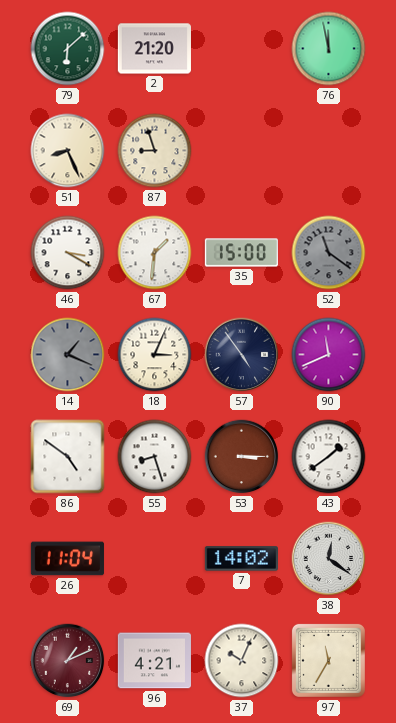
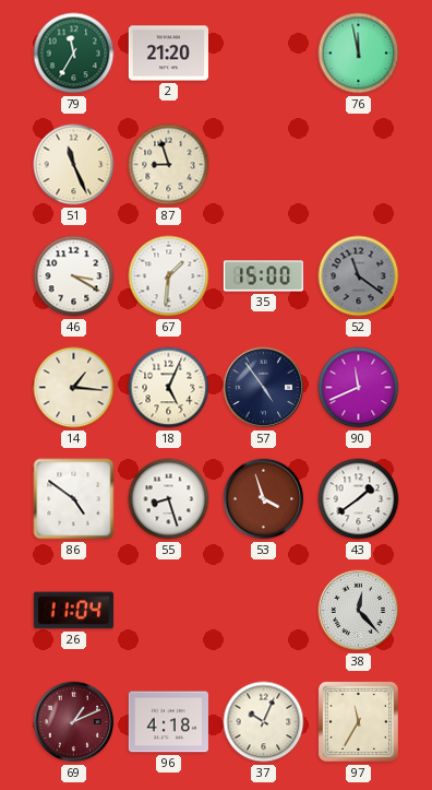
79: 6:08 -> 11:35 (74, 54)
51: 8:26 -> 11:26 (74, 165)
14: 1:19 -> 1:16 (74, 388)
14 dial: grey -> cream (74, 388)
18: 3:04 -> 5:04 (169, 388)
53: 3:15 -> 3:57 (264, 499)
7: 14:02 -> none (241, 559)
38: 12:21 -> 12:23 (359, 611)
96: 4:21 -> 4:18 (168, 722)
